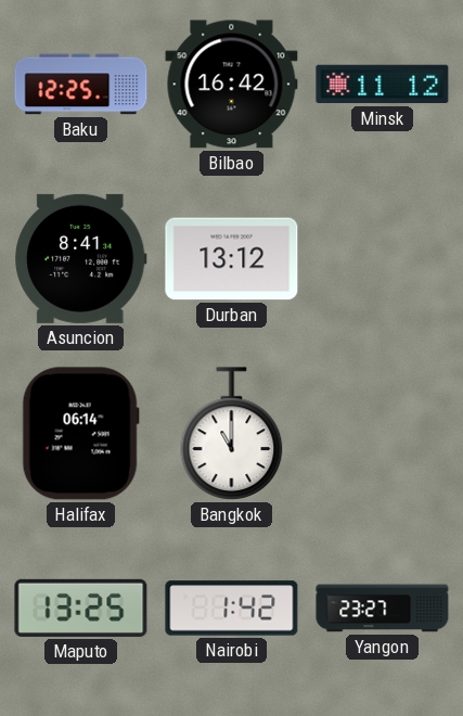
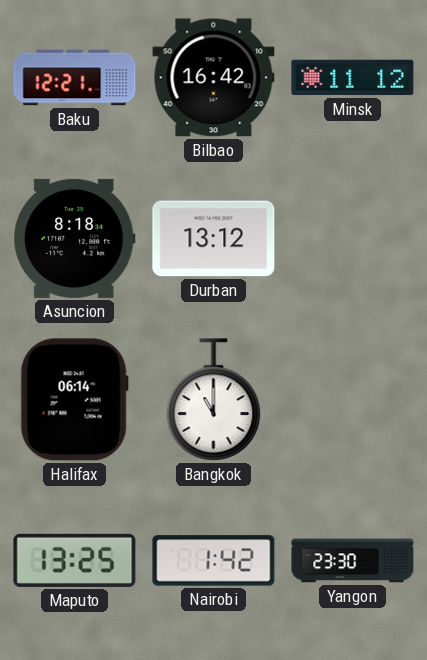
Baku: 12:25 -> 12:21 (75, 78)
Asuncion: 8:41 -> 8:18 (75, 238)
Yangon: 23:27 -> 23:30 (353, 561)
